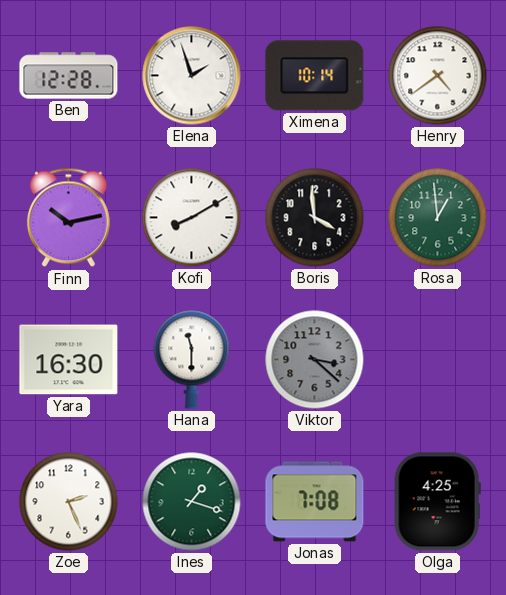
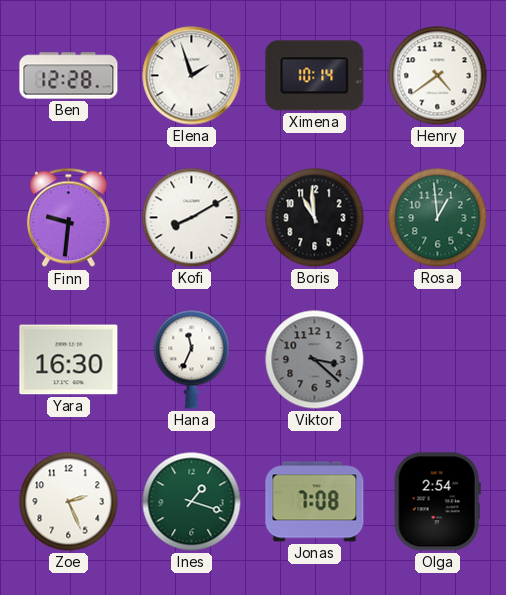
Finn: 10:13 -> 9:31 (68, 218)
Boris: 3:59 -> 10:59 (315, 218)
Hana: 11:30 -> 11:34 (192, 360)
Olga: 4:25 -> 2:54 (437, 502)
